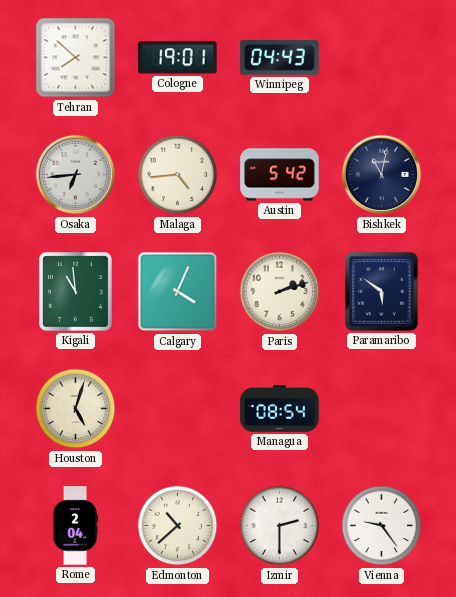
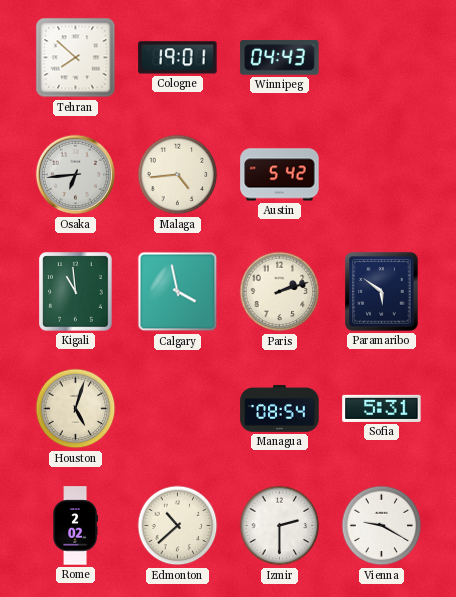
Bishkek: 11:02 -> none (382, 175)
Calgary: 4:04 -> 3:58 (178, 292)
Sofia: none -> 5:31 (382, 408)
Rome: 2:04 -> 2:02 (76, 526)
Vienna: 9:24 -> 9:20 (382, 526)
